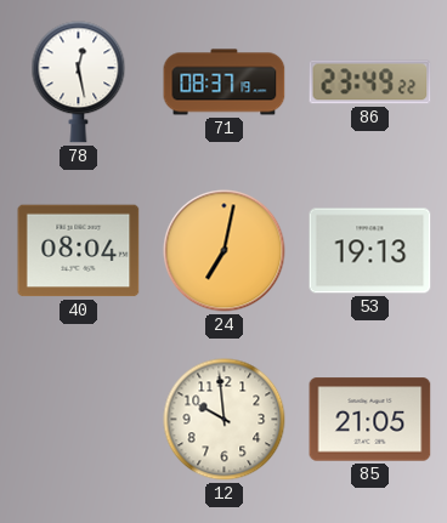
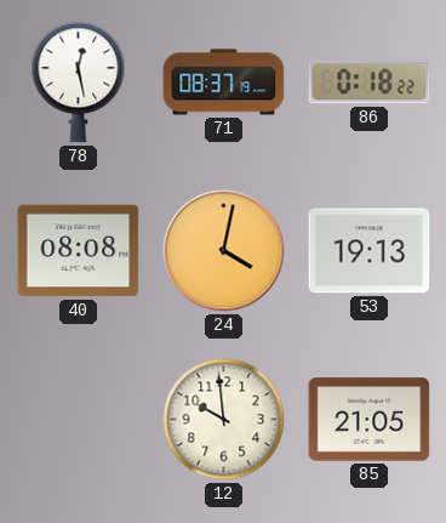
86: 23:49 -> 0:18 (370, 83)
40: 08:04 -> 08:08 (79, 251)
24: 7:02 -> 4:02 (224, 251)
